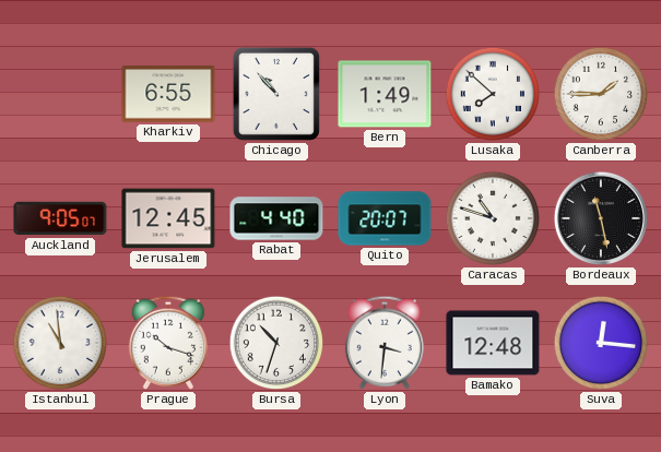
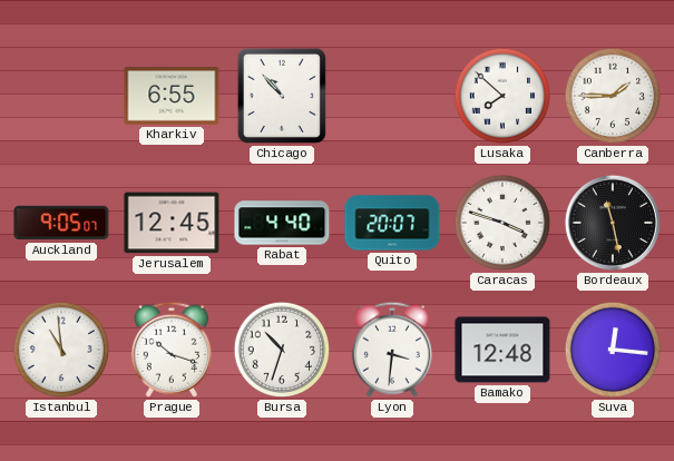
Bern: 1:49 -> none (385, 94)
Caracas: 10:48 -> 3:48 (502, 223)
